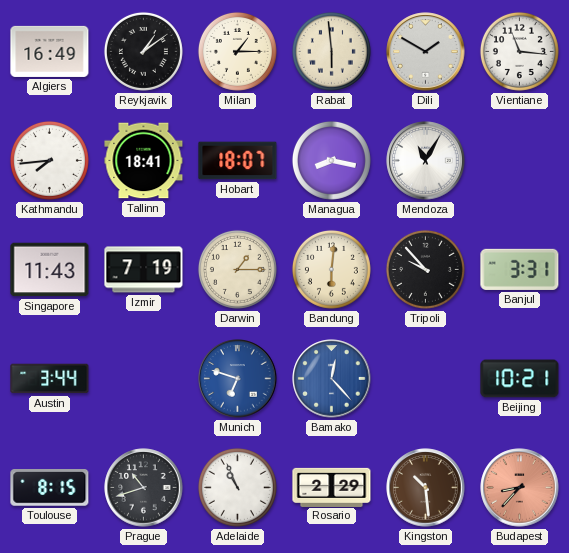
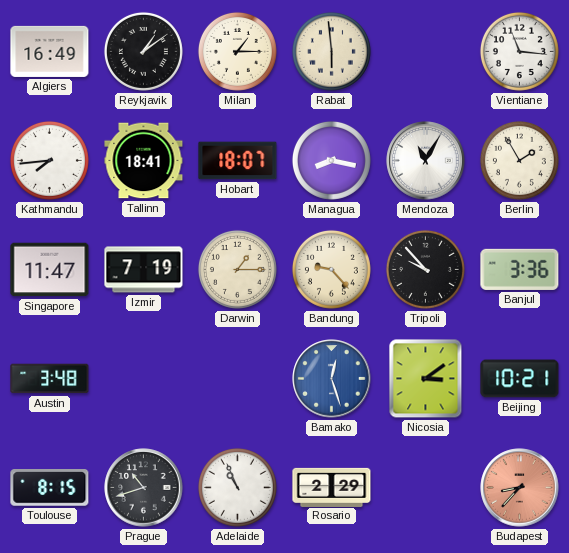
Dili: 1:50 -> none (426, 52)
Berlin: none -> 1:55 (519, 160)
Singapore: 11:43 -> 11:47 (50, 270)
Bandung: 6:01 -> 9:23 (331, 269)
Banjul: 3:31 -> 3:36 (520, 269)
Austin: 3:44 -> 3:48 (50, 379)
Munich: 6:48 -> none (238, 379)
Bamako: 12:23 -> 12:27 (332, 379)
Nicosia: none -> 3:09 (426, 379)
Kingston: 10:29 -> none (426, 488)
